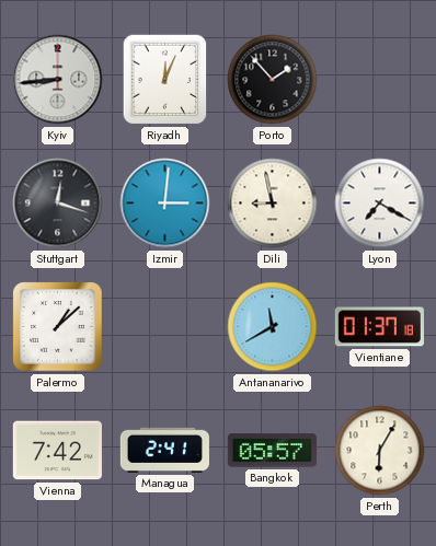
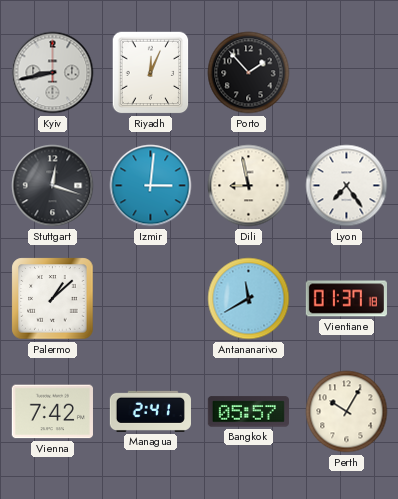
Kyiv: 8:44 -> 8:43 (53, 73)
Lyon: 7:20 -> 7:24 (347, 186)
Perth: 6:05 -> 10:05 (347, 412)
